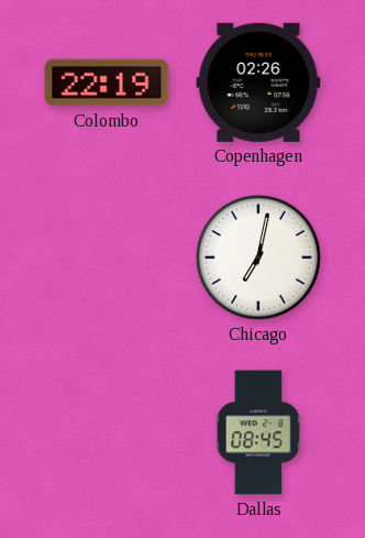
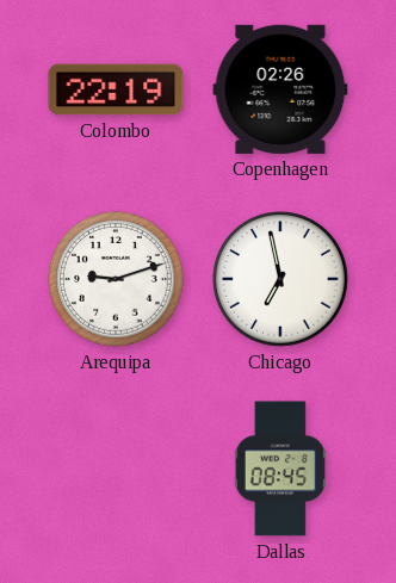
Arequipa: none -> 9:12 (117, 280)
Chicago: 7:02 -> 6:58 (281, 280)
